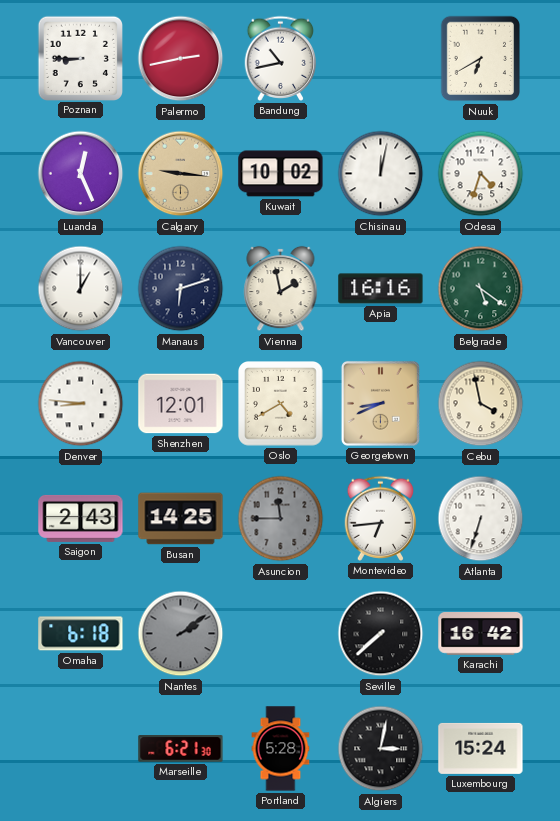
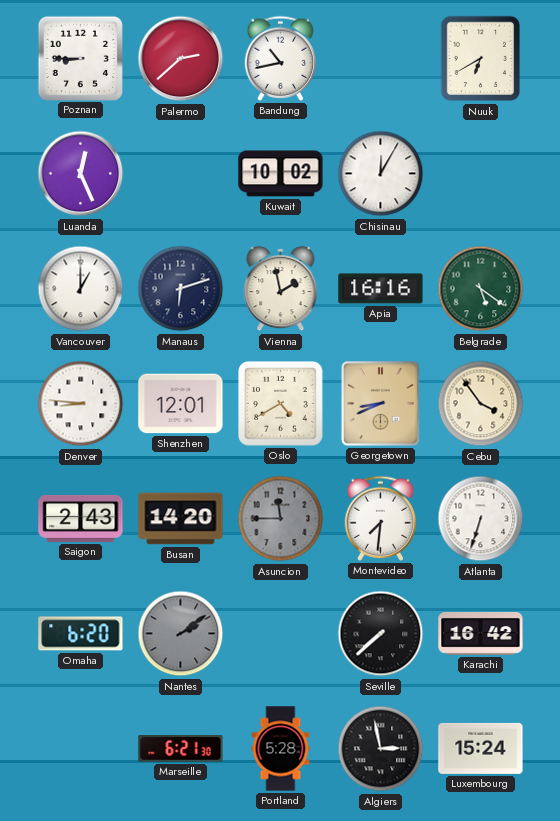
Palermo: 2:43 -> 2:38 (181, 59)
Calgary: 9:16 -> none (181, 174)
Chisinau: 12:02 -> 12:05 (381, 174)
Odesa: 4:33 -> none (481, 174)
Cebu: 3:58 -> 3:54 (481, 404)
Busan: 14:25 -> 14:20 (181, 519)
Montevideo: 6:44 -> 7:31 (381, 518)
Omaha: 6:18 -> 6:20 (81, 634)
Algiers: 3:02 -> 2:58 (381, 749)
